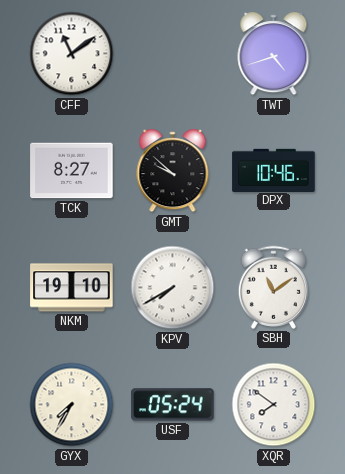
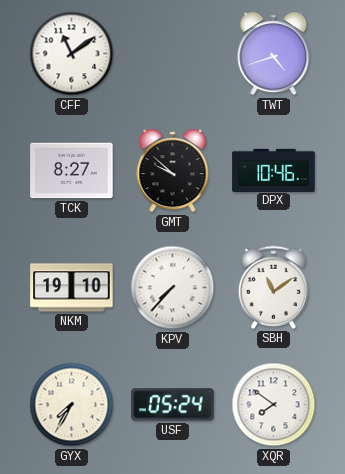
KPV: 7:40 -> 7:37 (173, 288)
